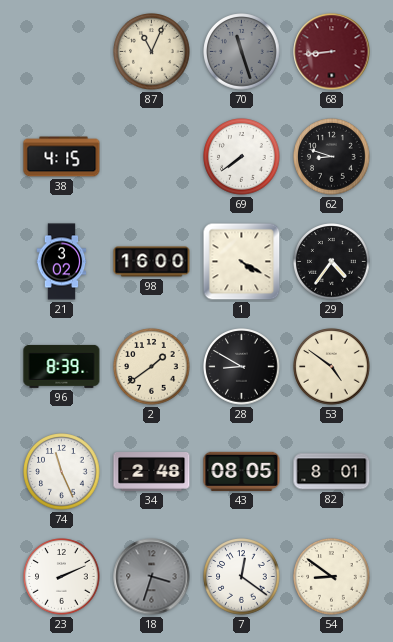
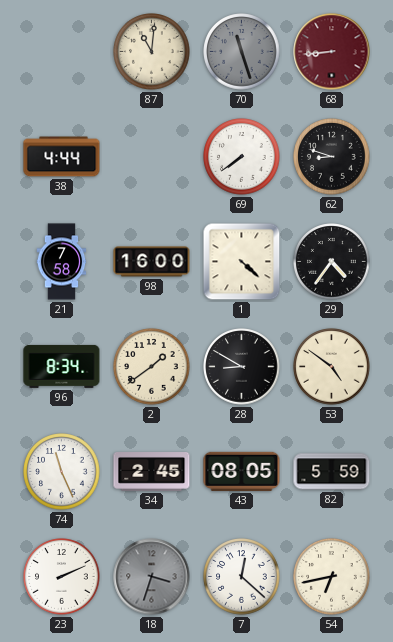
87: 11:04 -> 11:01 (152, 52)
38: 4:15 -> 4:44 (62, 157)
21: 3:02 -> 7:58 (62, 262)
1: 4:20 -> 4:22 (242, 262)
96: 8:39 -> 8:34 (62, 366)
34: 2:48 -> 2:45 (152, 472)
82: 8:01 -> 5:59 (332, 472)
7: 12:21 -> 12:22 (242, 577)
54: 8:51 -> 6:43 (332, 577)
